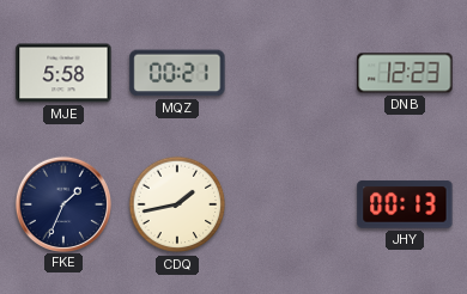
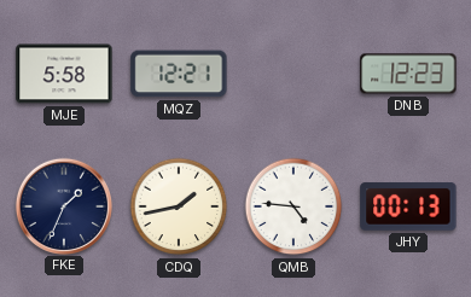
MQZ: 00:21 -> 12:21 (179, 74)
QMB: none -> 4:46 (293, 206)
